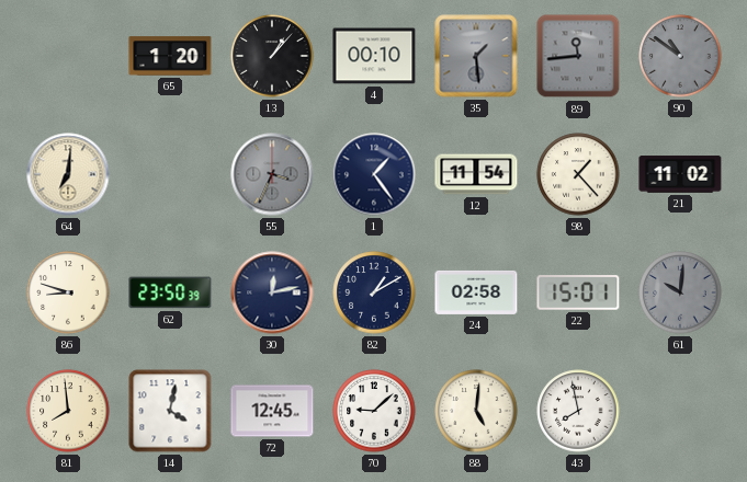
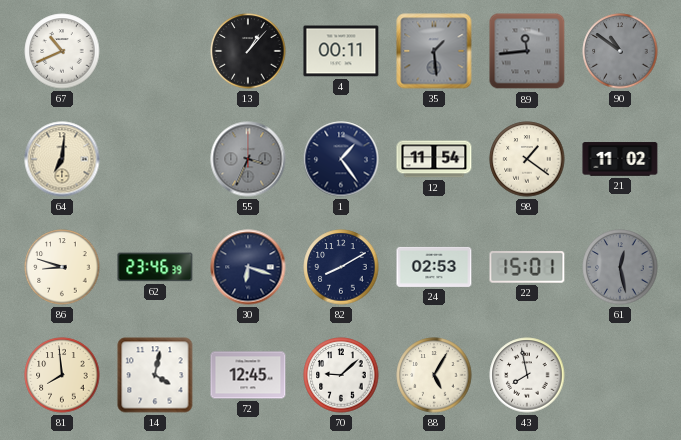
67: none -> 10:41 (62, 51)
65: 1:20 -> none (170, 56)
4: 00:10 -> 00:11 (341, 51)
98: 1:23 -> 1:21 (527, 159)
62: 23:50 -> 23:46 (155, 267)
30: 12:13 -> 6:18 (248, 267)
82: 1:10 -> 8:10 (341, 267)
24: 02:58 -> 02:53 (434, 267)
61: 10:01 -> 12:28 (620, 267)
88: 5:01 -> 5:05 (434, 375)
